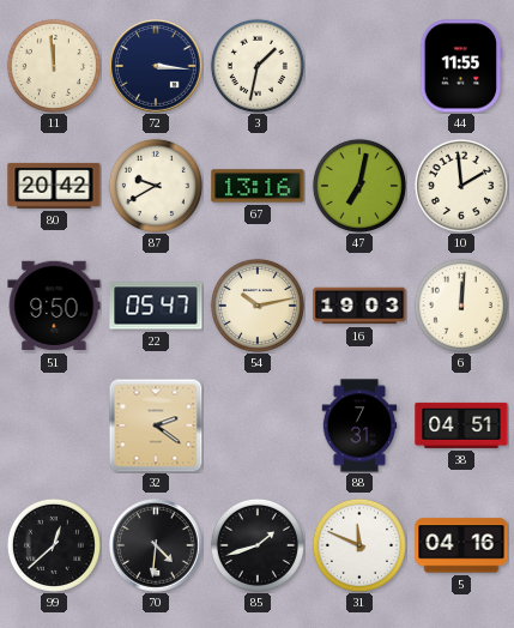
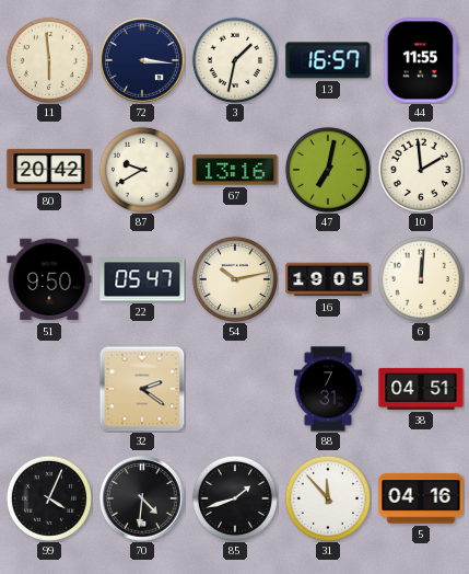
11: 11:59 -> 5:59 (49, 60)
13: none -> 16:57 (328, 60)
16: 19:03 -> 19:05 (328, 279)
99: 12:38 -> 4:04 (49, 498)
31: 11:49 -> 11:53 (328, 498)
